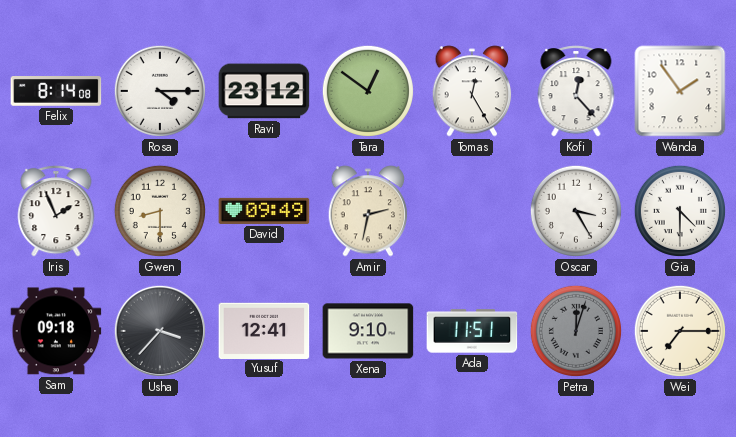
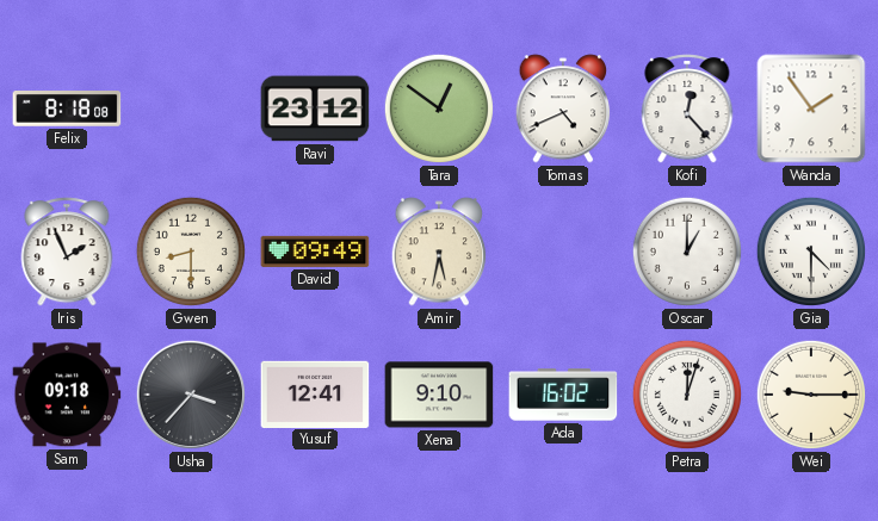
Felix: 8:14 -> 8:18 (67, 110)
Rosa: 4:15 -> none (160, 91)
Tomas: 12:25 -> 4:41 (563, 108)
Amir: 2:32 -> 5:32 (439, 252)
Oscar: 3:25 -> 1:00 (687, 252)
Ada: 11:51 -> 16:02 (563, 395)
Petra dial: grey -> white (687, 395)
Wei: 7:15 -> 9:15 (811, 395)
